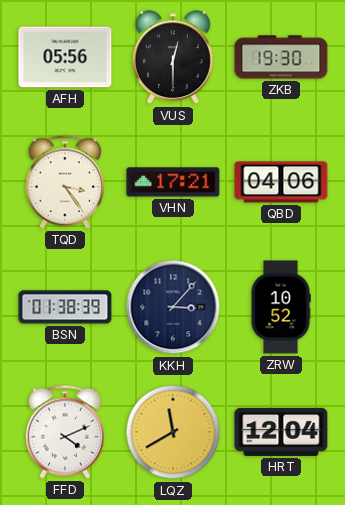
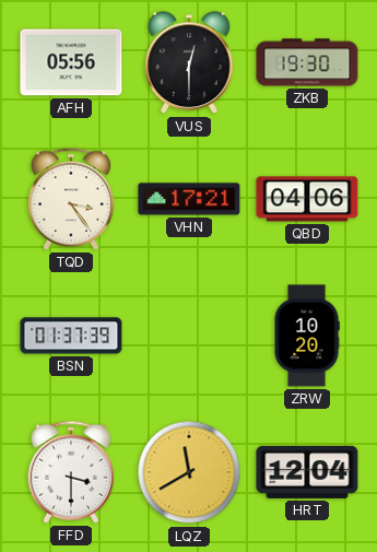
BSN: 01:38 -> 01:37 (71, 336)
KKH: 3:07 -> none (173, 307)
ZRW: 10:52 -> 10:20 (307, 336)
FFD: 4:11 -> 3:30 (70, 472)
